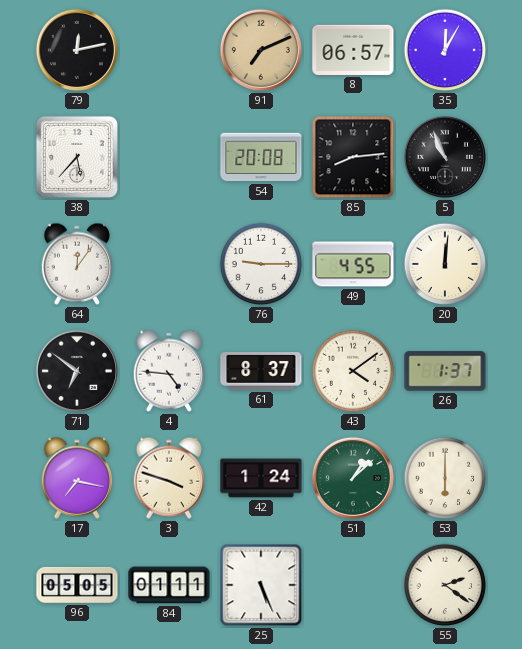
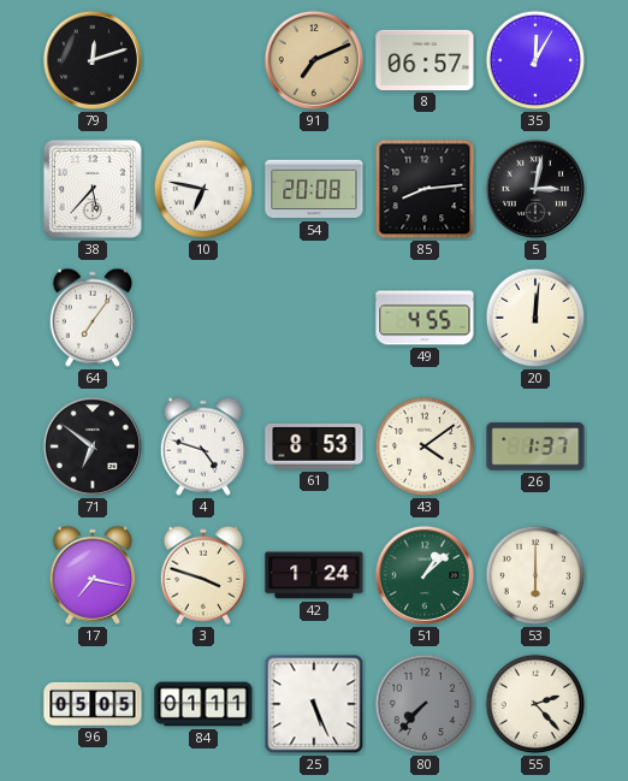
79: 12:13 -> 12:12 (93, 60)
10: none -> 6:47 (203, 189)
5: 10:56 -> 3:02 (535, 189)
64: 12:06 -> 7:06 (91, 318)
76: 9:15 -> none (261, 264)
4: 4:46 -> 4:48 (202, 446)
61: 8:37 -> 8:53 (314, 448)
80: none -> 7:37 (425, 704)
55: 2:21 -> 2:23 (535, 704)
